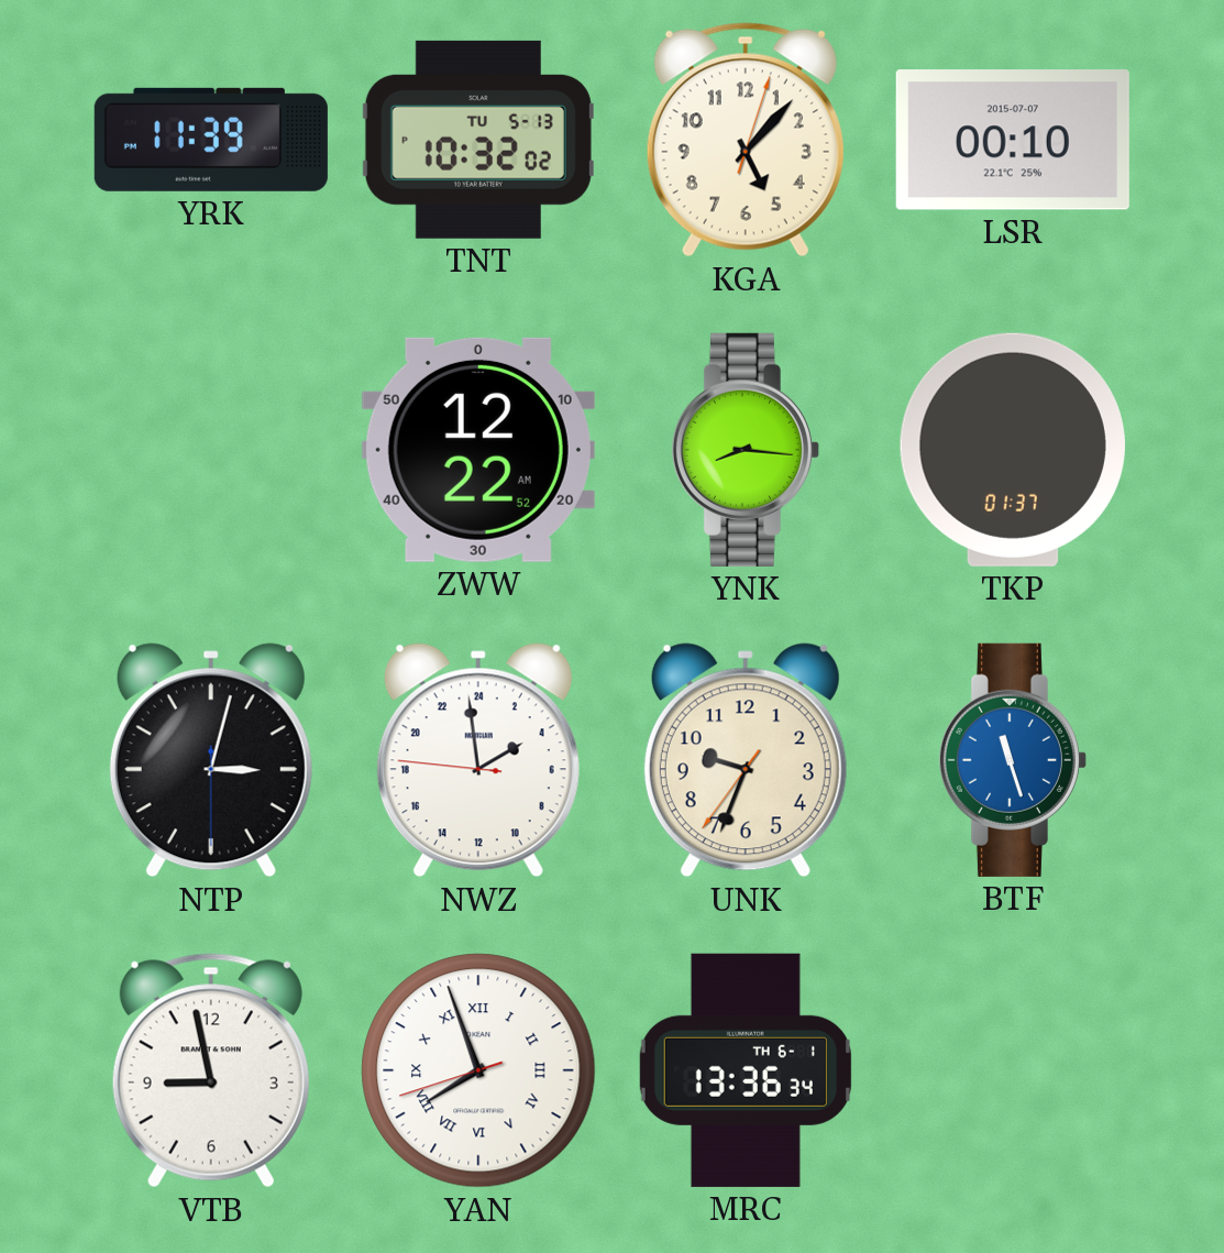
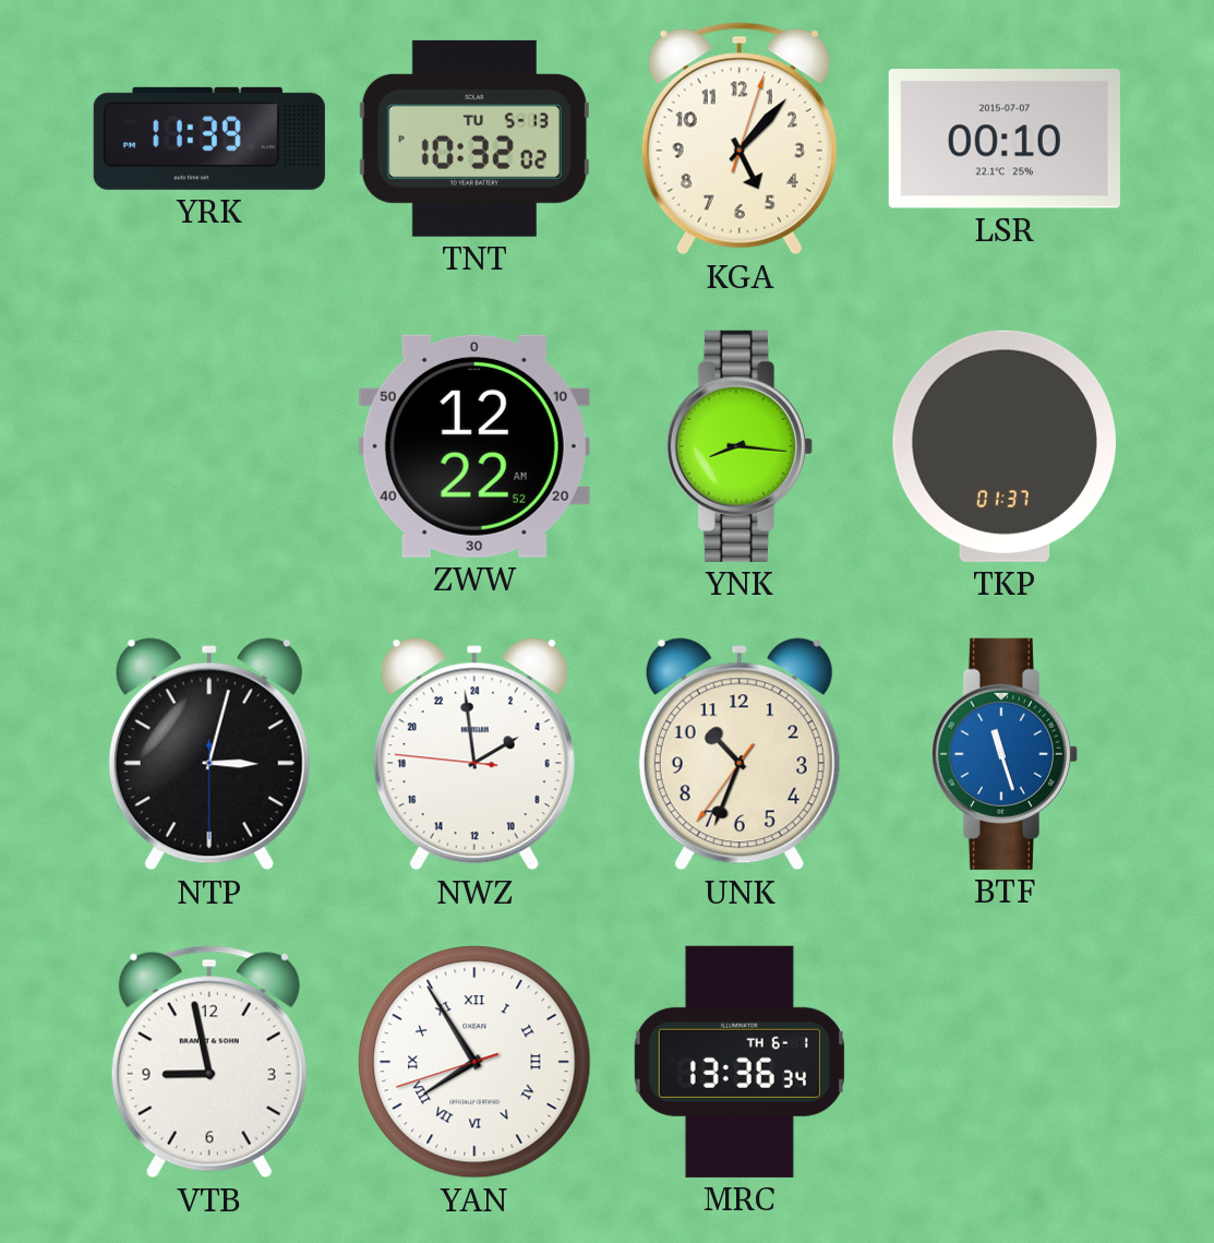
UNK: 9:33 -> 10:33 (740, 754)
YAN: 7:56 -> 7:54 (474, 1062)
